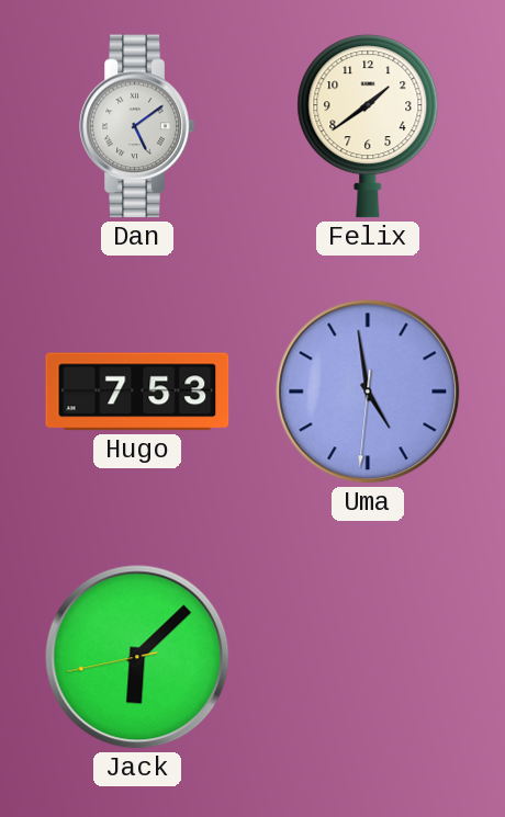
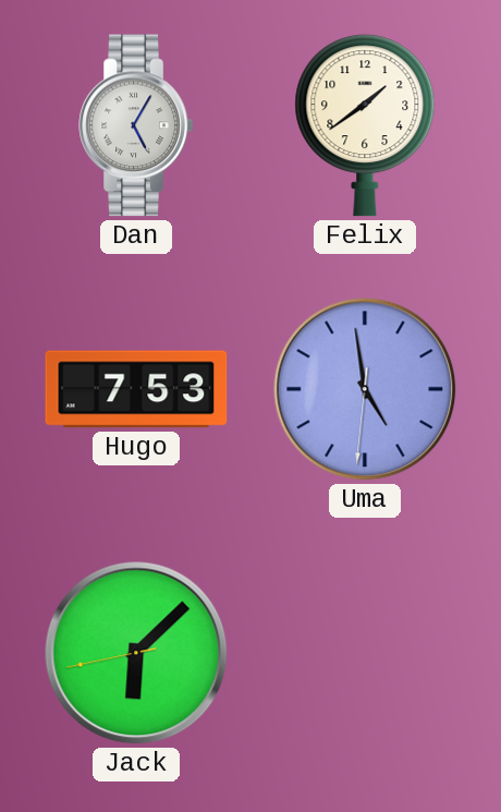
Dan: 5:09 -> 5:05 (136, 125)
